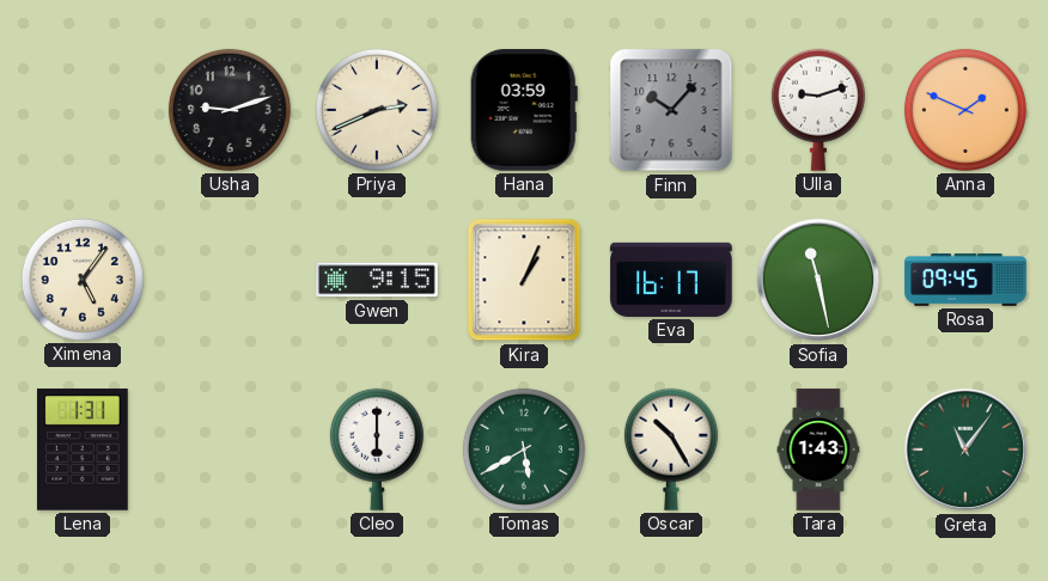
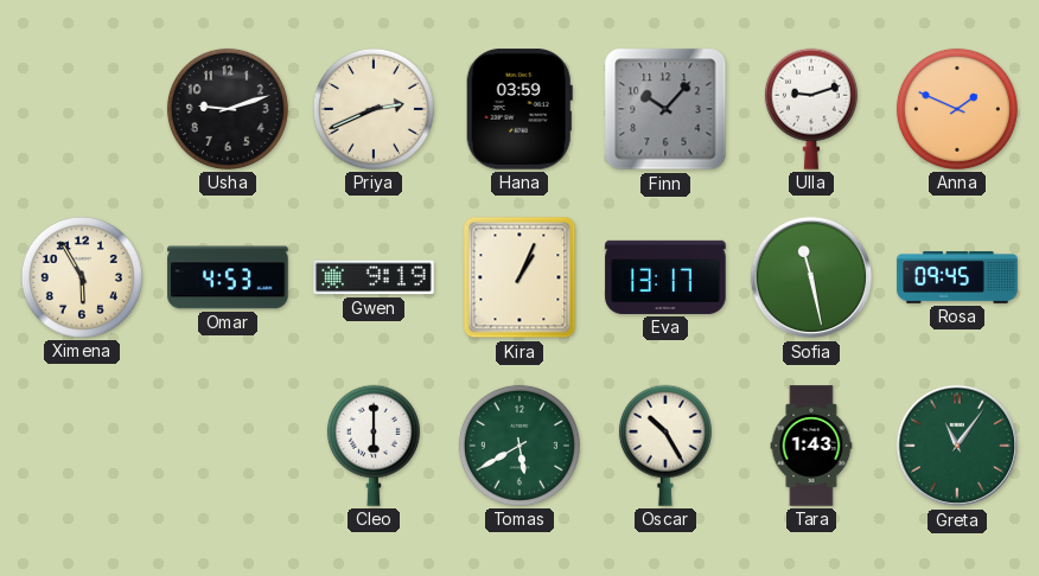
Ximena: 5:06 -> 5:55 (82, 277)
Omar: none -> 4:53 (228, 277)
Gwen: 9:15 -> 9:19 (374, 277)
Eva: 16:17 -> 13:17 (665, 277)
Lena: 1:31 -> none (83, 449)
